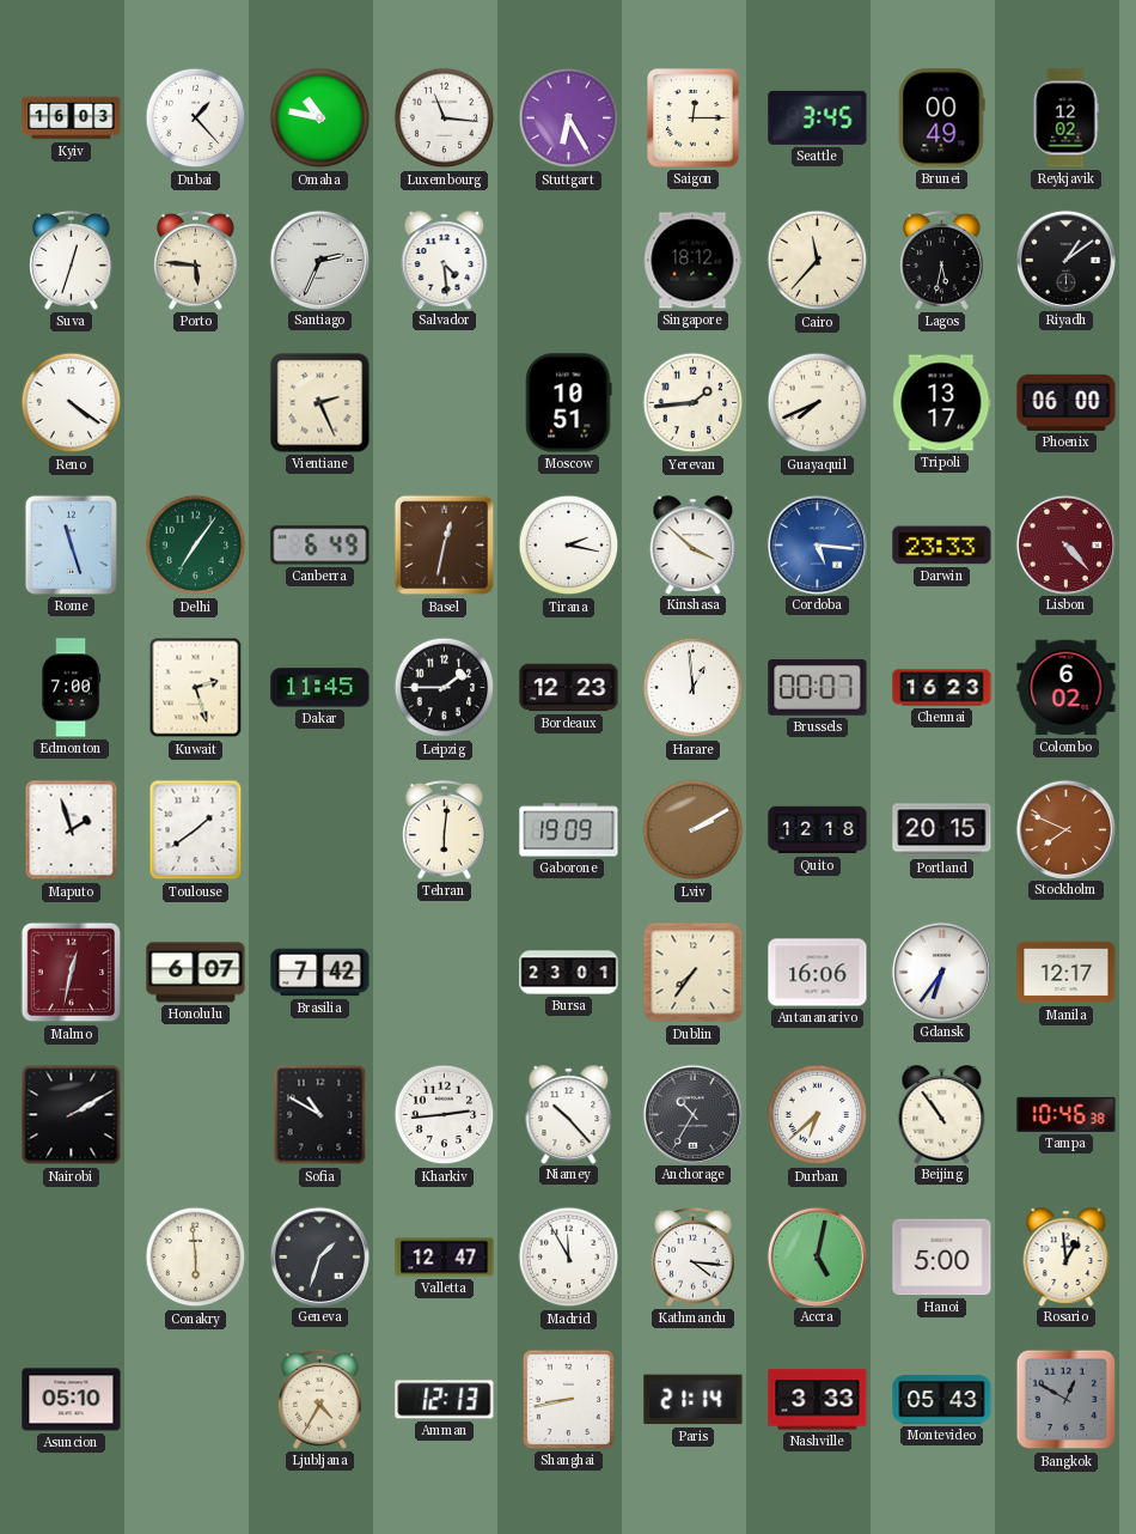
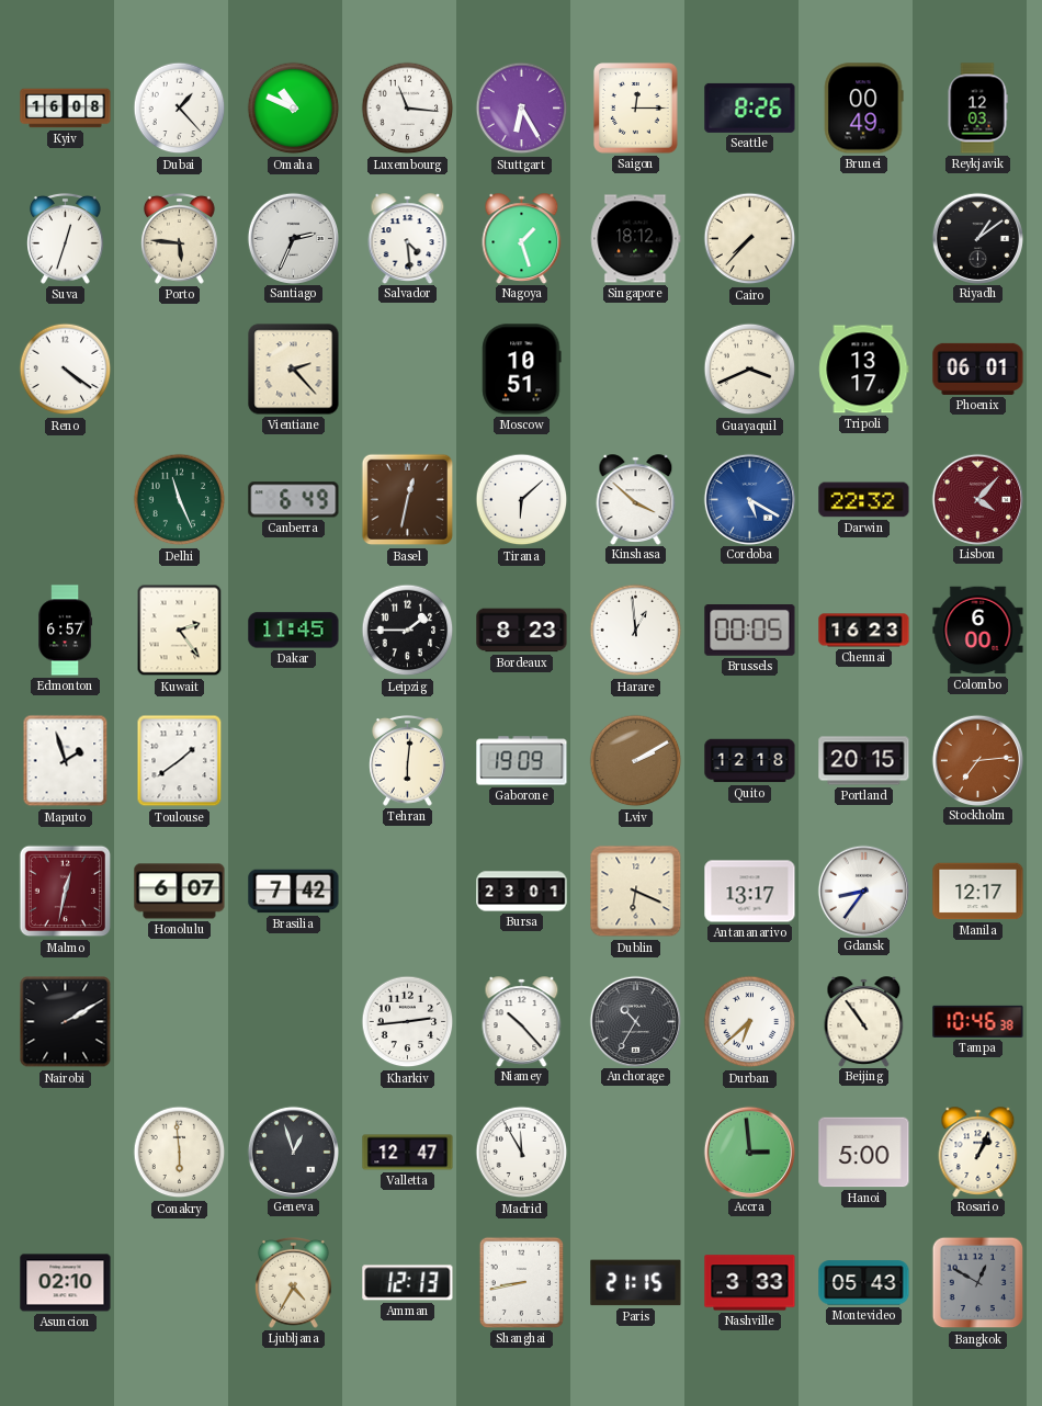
Kyiv: 16:03 -> 16:08 (66, 109)
Omaha: 10:47 -> 10:49 (294, 109)
Seattle: 3:45 -> 8:26 (750, 107)
Reykjavik: 12:02 -> 12:03 (977, 109)
Nagoya: none -> 1:27 (522, 238)
Cairo: 11:37 -> 7:37 (750, 239)
Lagos: 5:32 -> none (942, 260)
Vientiane: 2:26 -> 2:23 (294, 370)
Yerevan: 1:44 -> none (694, 403)
Guayaquil: 7:41 -> 3:41 (750, 370)
Phoenix: 06:00 -> 06:01 (978, 368)
Rome: 11:27 -> none (71, 544)
Delhi: 7:06 -> 11:26 (180, 500)
Tirana: 2:17 -> 6:08 (522, 500)
Cordoba: 5:16 -> 5:20 (749, 499)
Darwin: 23:33 -> 22:32 (864, 500)
Lisbon: 4:23 -> 4:07 (977, 499)
Edmonton: 7:00 -> 6:57 (66, 631)
Kuwait: 2:27 -> 2:24 (180, 631)
Bordeaux: 12:23 -> 8:23 (522, 631)
Brussels: 00:07 -> 00:05 (750, 631)
Colombo: 6:02 -> 6:00 (978, 631)
Stockholm: 7:49 -> 7:14 (977, 760)
Dublin: 7:36 -> 6:19 (636, 892)
Antananarivo: 16:06 -> 13:17 (750, 892)
Gdansk: 6:36 -> 8:36 (863, 891)
Sofia: 10:50 -> none (320, 1115)
Geneva: 1:33 -> 12:57 (293, 1152)
Kathmandu: 4:16 -> none (694, 1256)
Accra: 5:02 -> 2:59 (749, 1152)
Rosario: 12:59 -> 1:04 (978, 1152)
Asuncion: 05:10 -> 02:10 (66, 1283)
Paris: 21:14 -> 21:15 (636, 1283)
